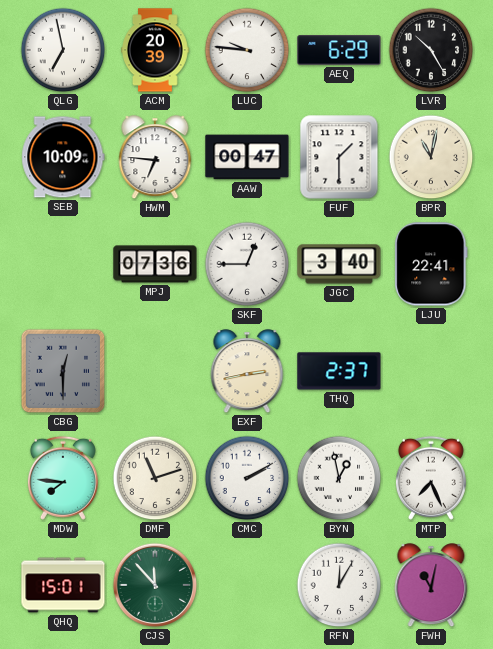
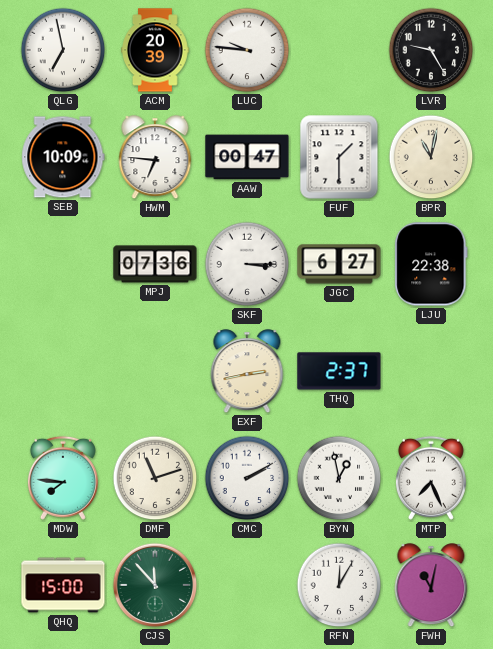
AEQ: 6:29 -> none (339, 50)
LVR: 10:25 -> 9:25 (431, 50)
SKF: 12:45 -> 3:15 (247, 264)
JGC: 3:40 -> 6:27 (339, 264)
LJU: 22:41 -> 22:38 (431, 264)
CBG: 12:30 -> none (63, 371)
QHQ: 15:01 -> 15:00 (63, 585)
